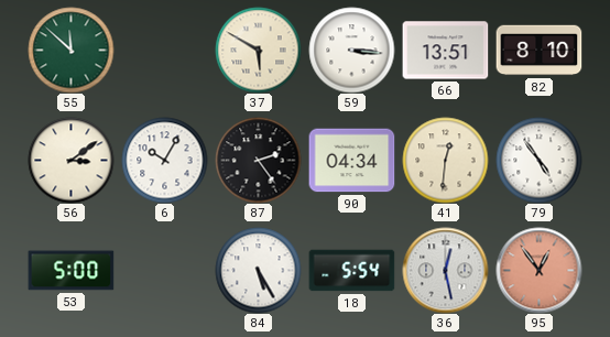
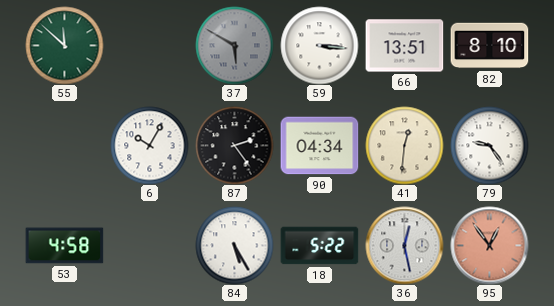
37 dial: cream -> grey (234, 45)
56: 3:09 -> none (70, 160)
79: 4:54 -> 9:24 (489, 145)
53: 5:00 -> 4:58 (64, 246)
18: 5:54 -> 5:22 (319, 246)
